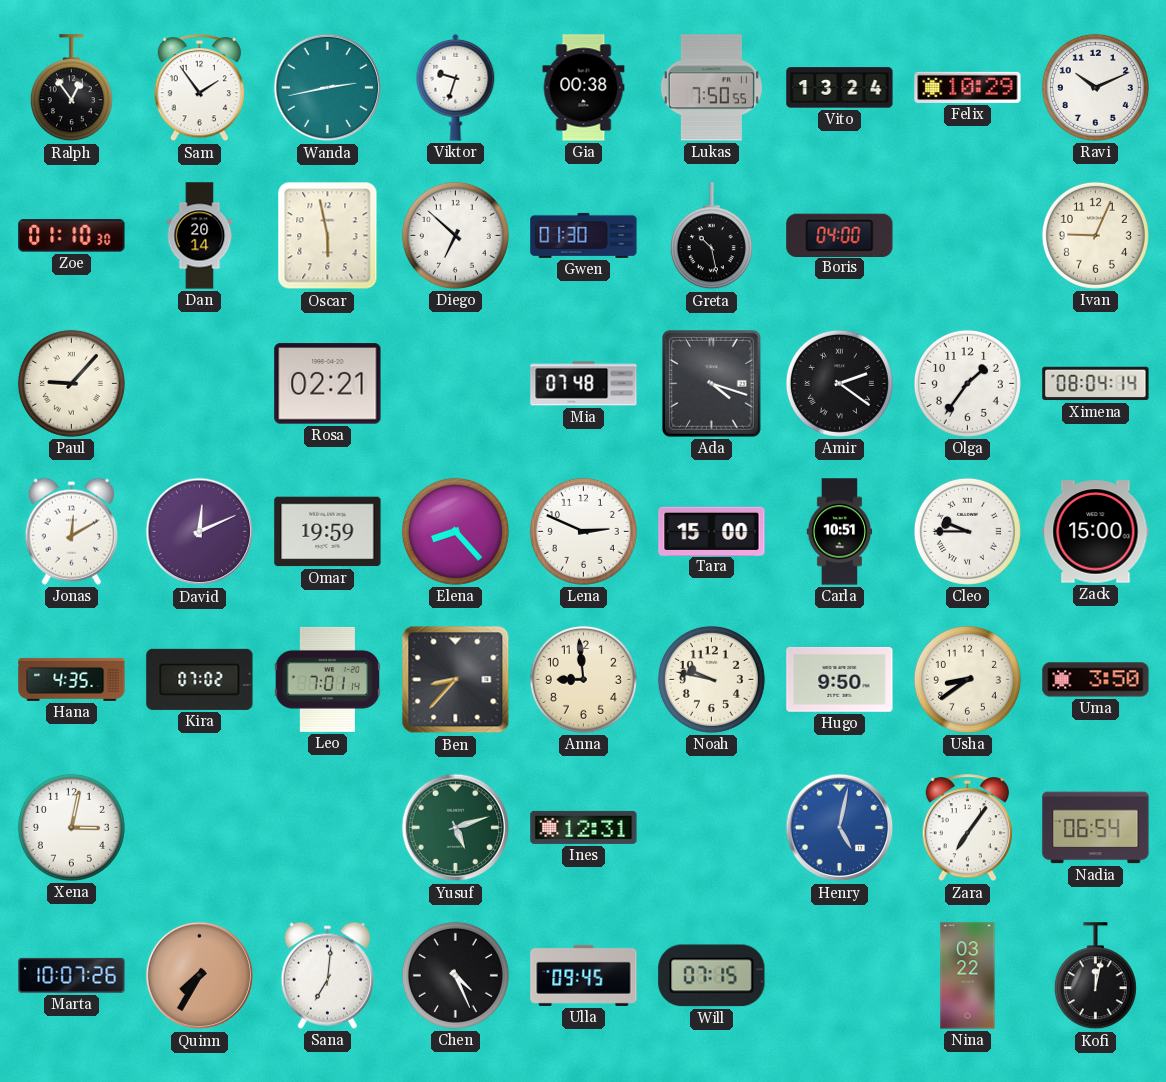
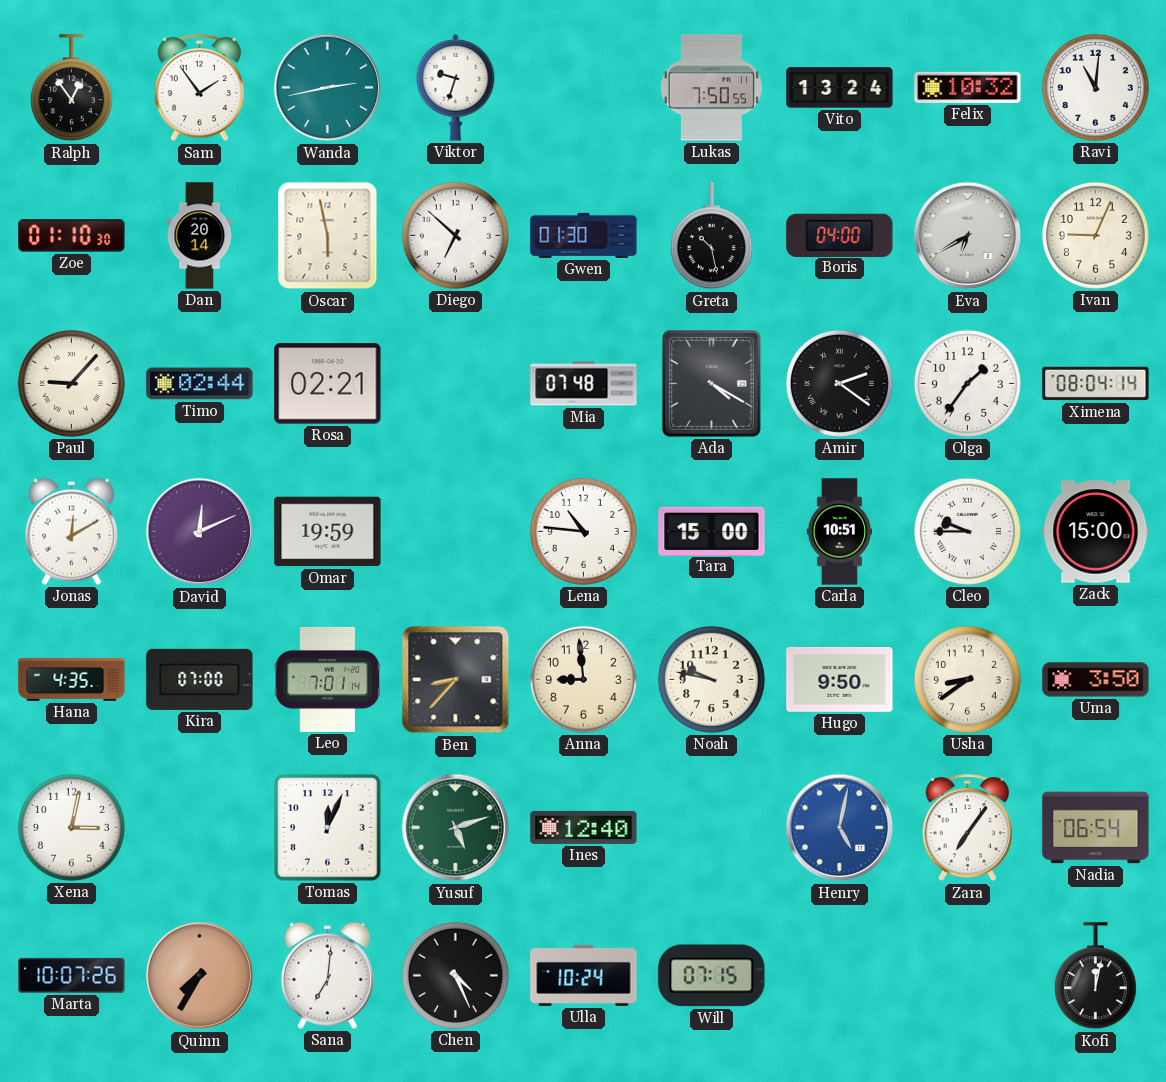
Gia: 00:38 -> none (584, 88)
Felix: 10:29 -> 10:32 (968, 87)
Ravi: 10:11 -> 11:01 (1095, 87)
Eva: none -> 6:40 (968, 236)
Timo: none -> 02:44 (200, 384)
Ada: 4:18 -> 4:20 (711, 383)
Elena: 8:23 -> none (455, 531)
Lena: 2:49 -> 10:46 (583, 531)
Kira: 07:02 -> 07:00 (200, 679)
Tomas: none -> 12:04 (328, 828)
Ines: 12:31 -> 12:40 (584, 827)
Ulla: 09:45 -> 10:24 (584, 975)
Nina: 03:22 -> none (968, 976)
